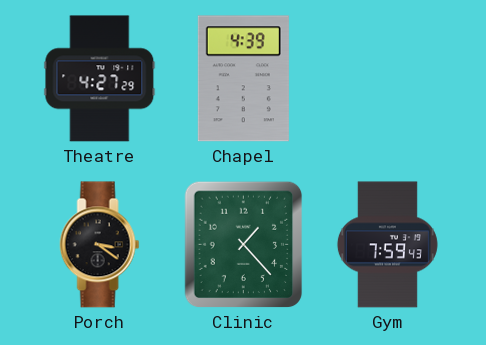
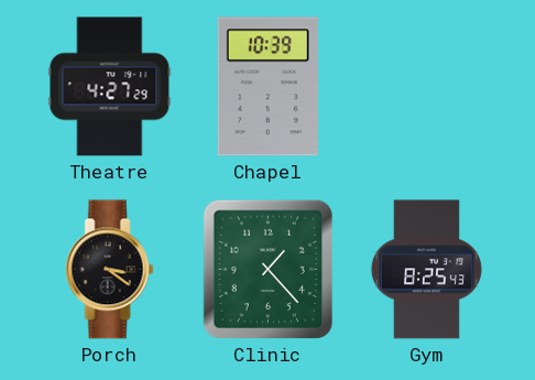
Chapel: 4:39 -> 10:39 (267, 87)
Gym: 7:59 -> 8:25 (426, 270)
